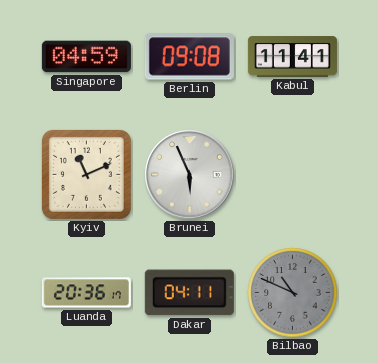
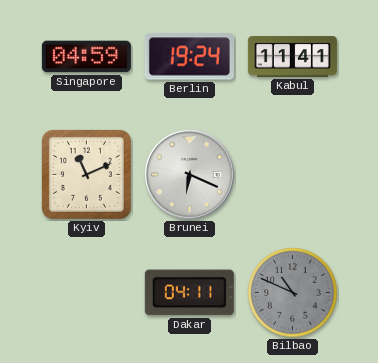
Berlin: 09:08 -> 19:24 (189, 57)
Brunei: 5:56 -> 6:19 (190, 175)
Luanda: 20:36 -> none (86, 293)
